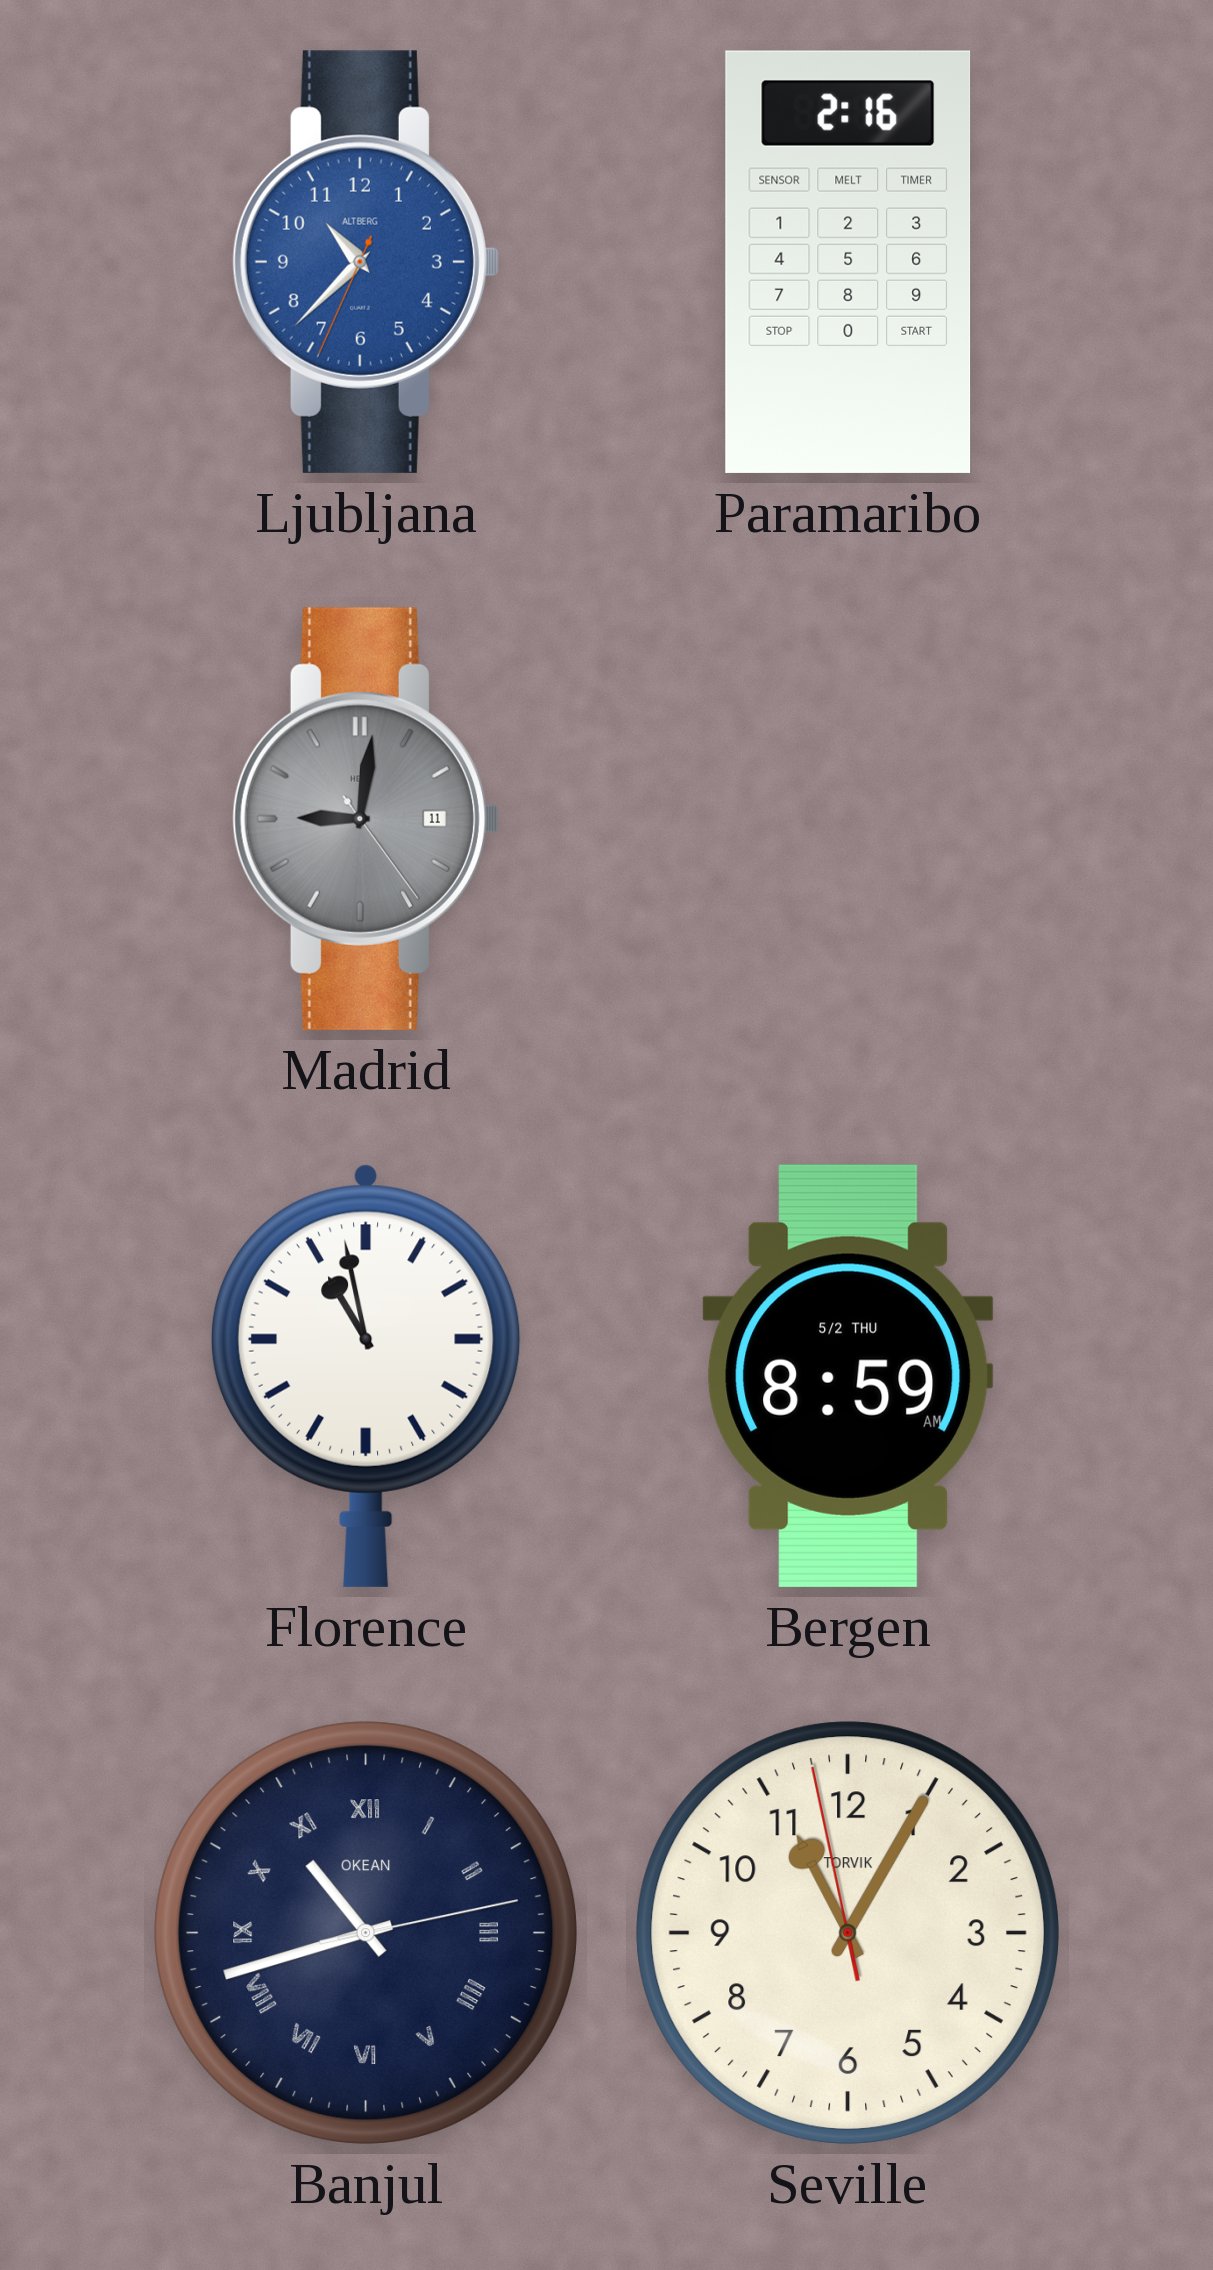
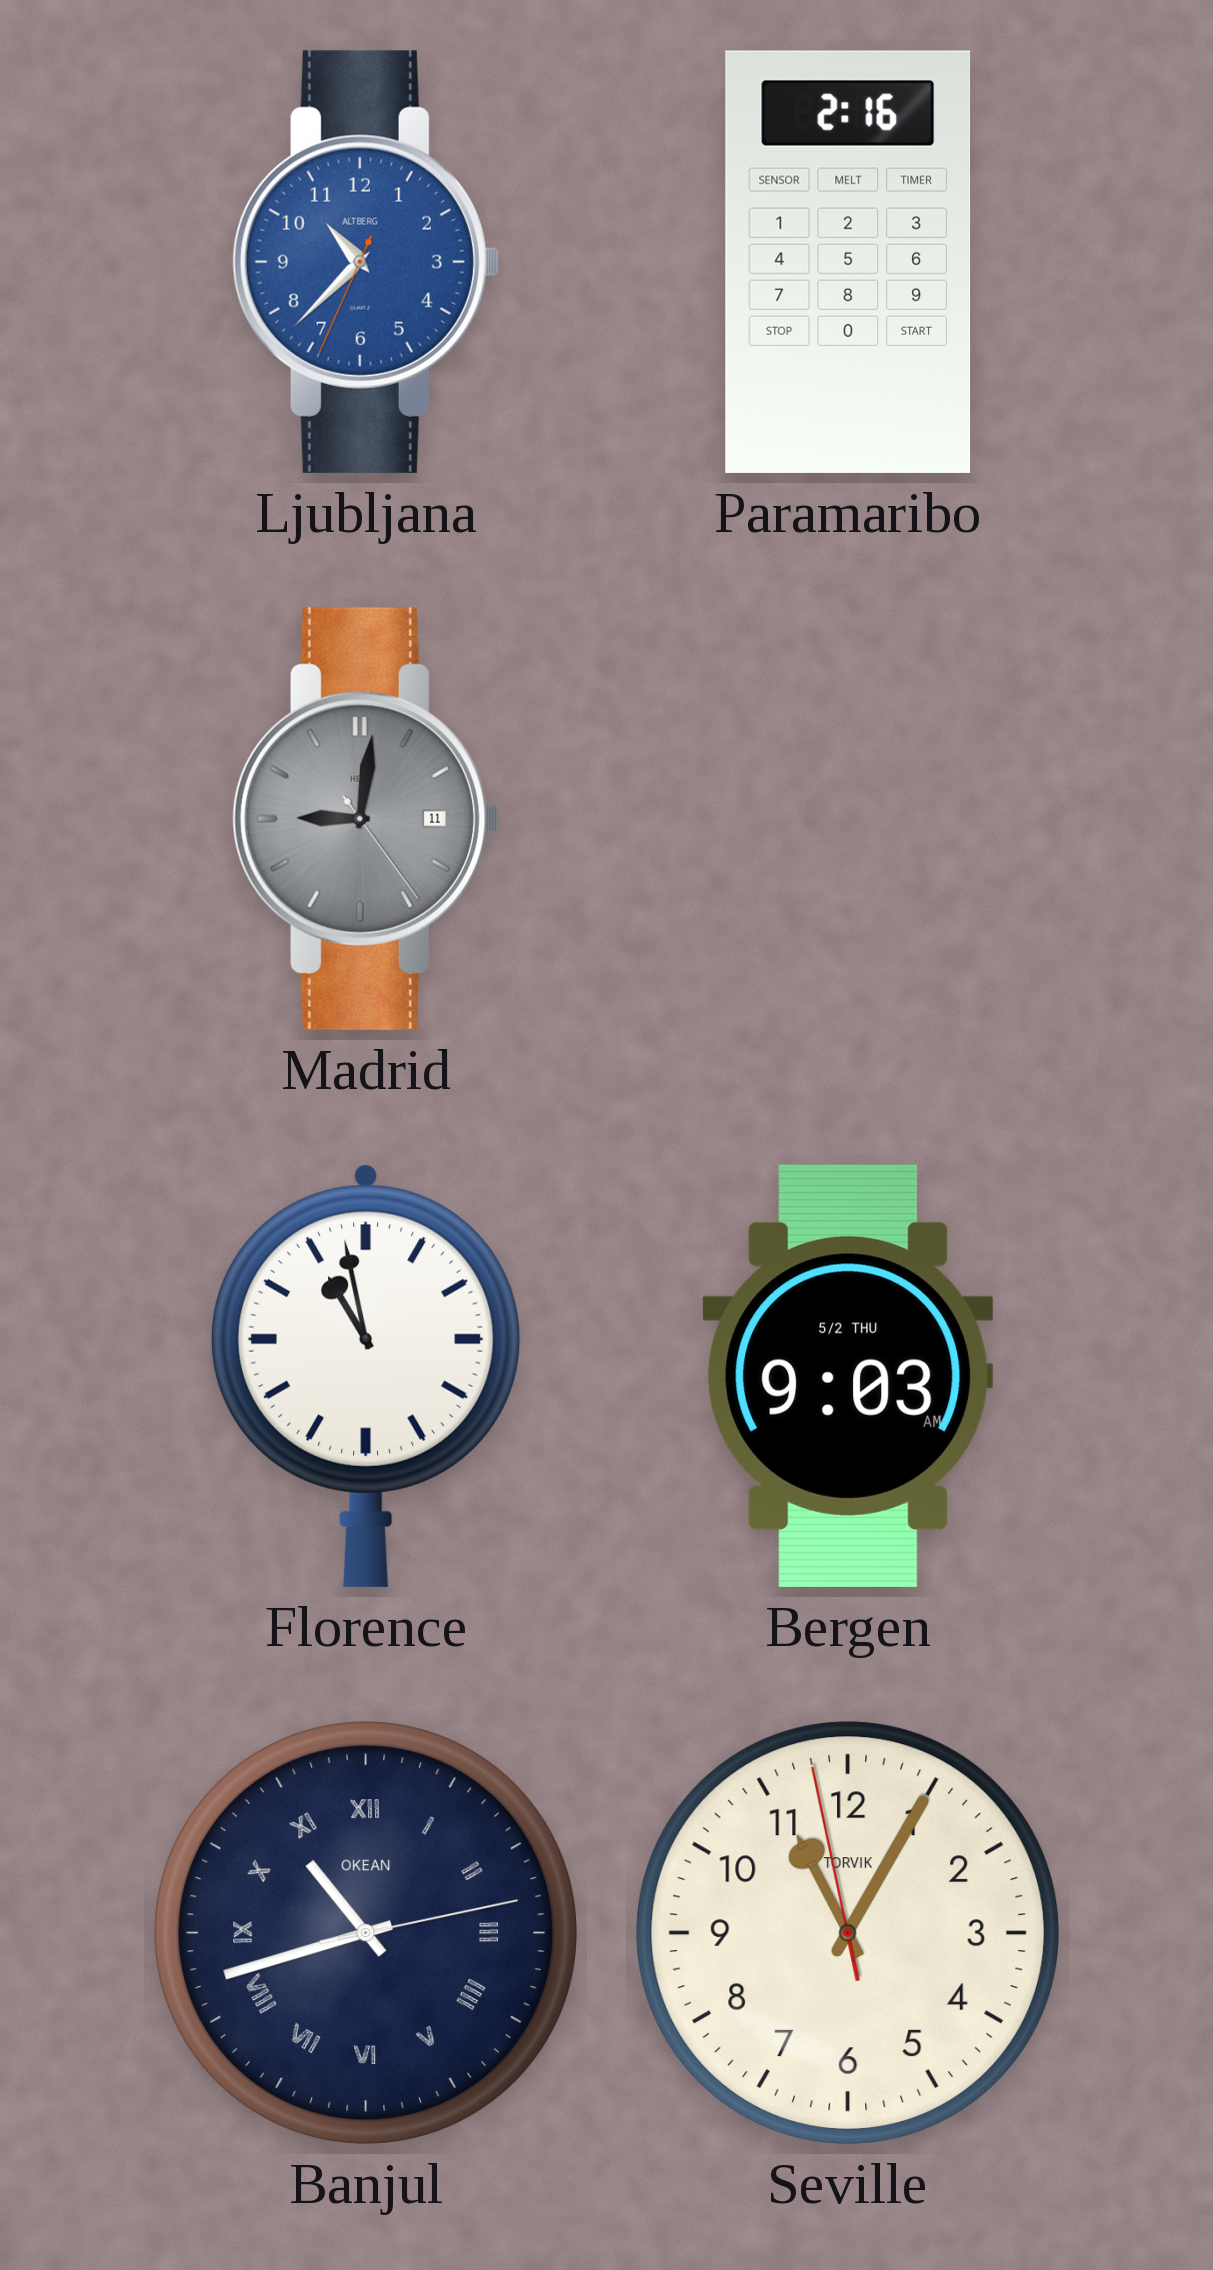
Bergen: 8:59 -> 9:03 (848, 1376)
